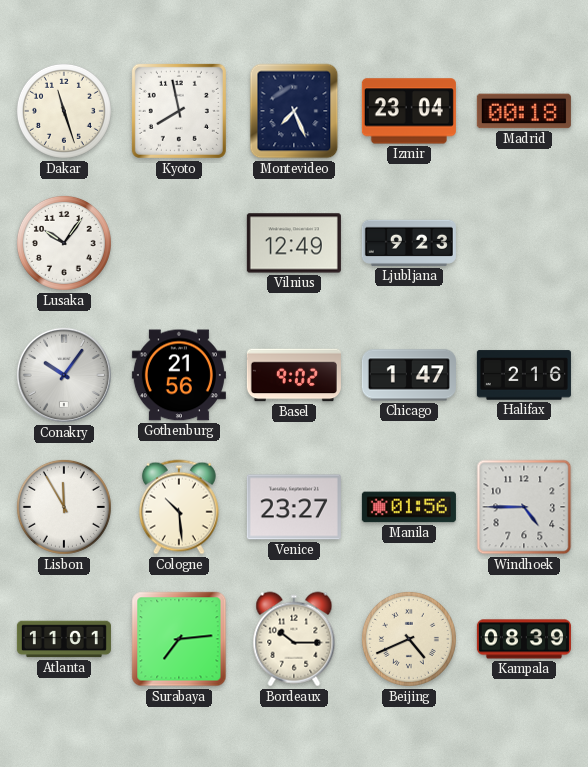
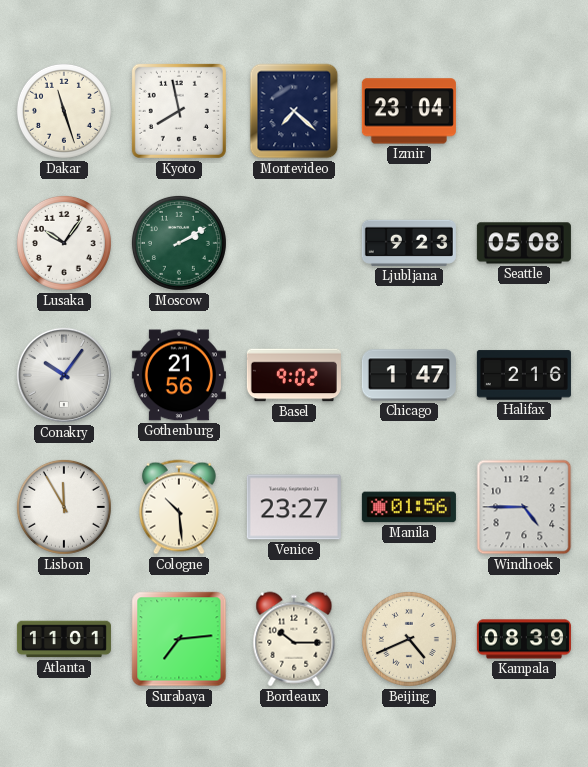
Montevideo: 7:26 -> 7:22 (294, 111)
Madrid: 00:18 -> none (524, 111)
Moscow: none -> 2:10 (179, 243)
Vilnius: 12:49 -> none (294, 243)
Seattle: none -> 05:08 (524, 243)
